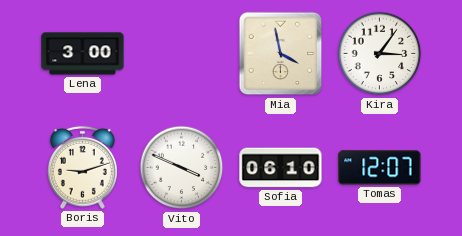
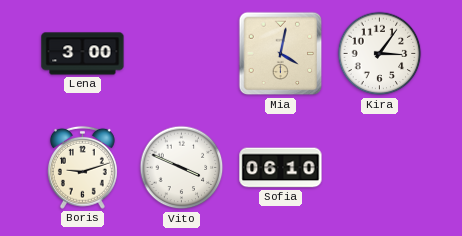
Mia: 3:58 -> 4:02 (281, 54)
Tomas: 12:07 -> none (380, 168)
